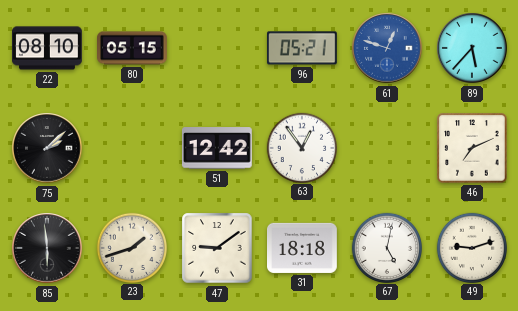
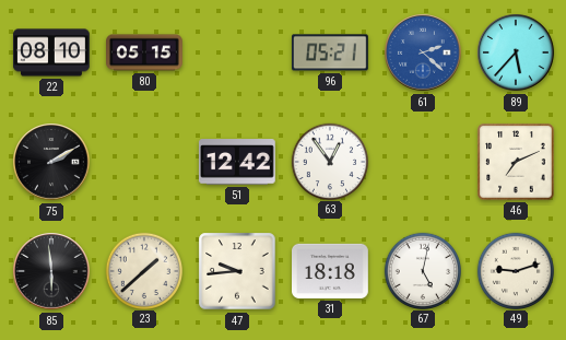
61: 12:48 -> 2:22 (423, 52)
75: 2:08 -> 2:10 (51, 162)
23: 1:42 -> 1:38 (143, 270)
47: 9:09 -> 9:44 (237, 271)
